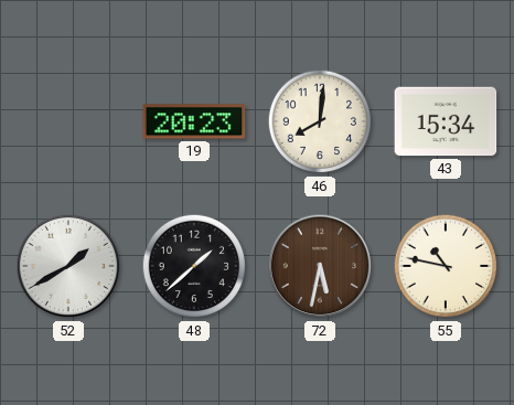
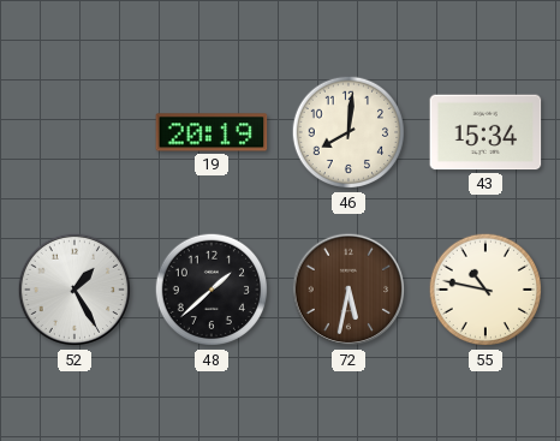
19: 20:23 -> 20:19 (212, 132)
52: 1:40 -> 1:25 (75, 290)
